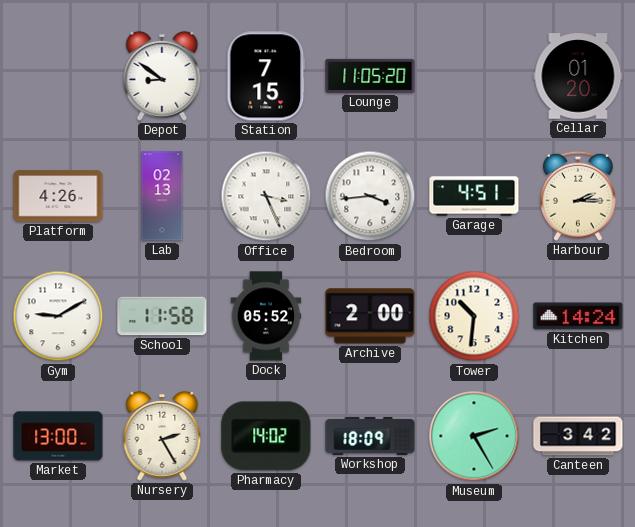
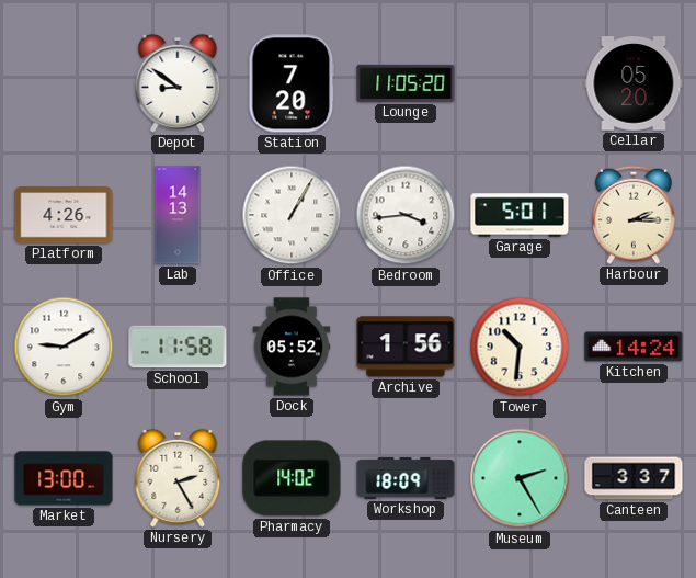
Station: 7:15 -> 7:20 (292, 83)
Cellar: 01:20 -> 05:20 (634, 83)
Lab: 02:13 -> 14:13 (178, 215)
Office: 3:26 -> 1:05 (292, 215)
Garage: 4:51 -> 5:01 (520, 215)
Archive: 2:00 -> 1:56 (406, 347)
Canteen: 3:42 -> 3:37 (634, 478)
